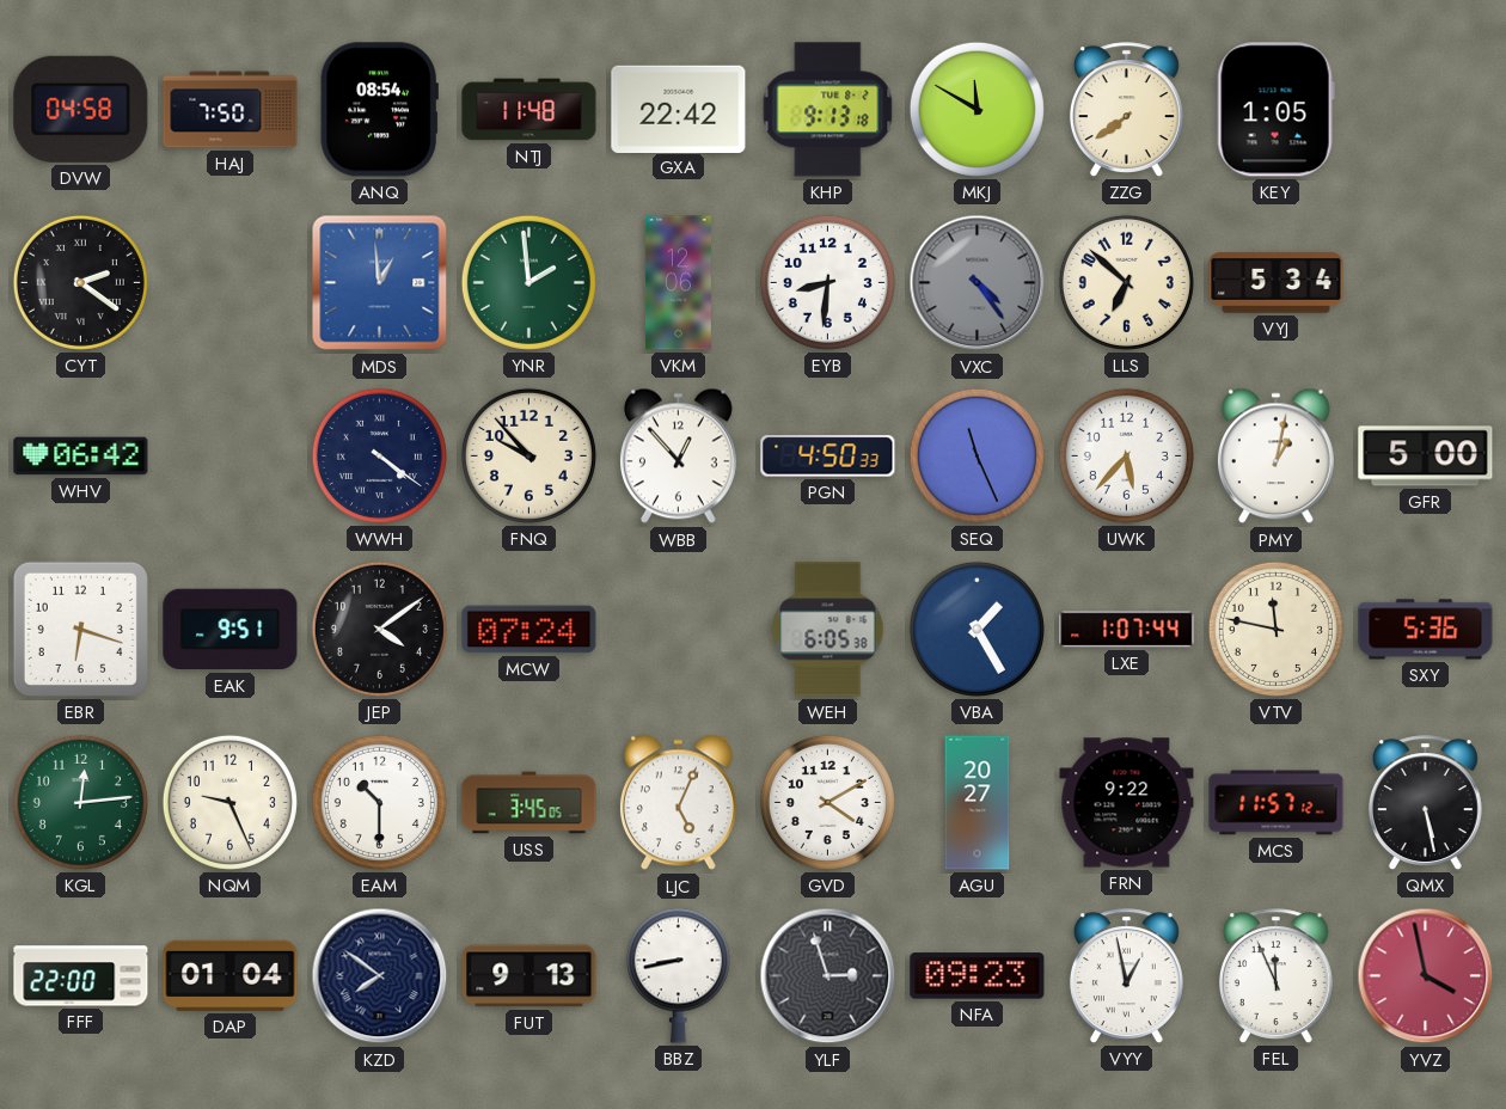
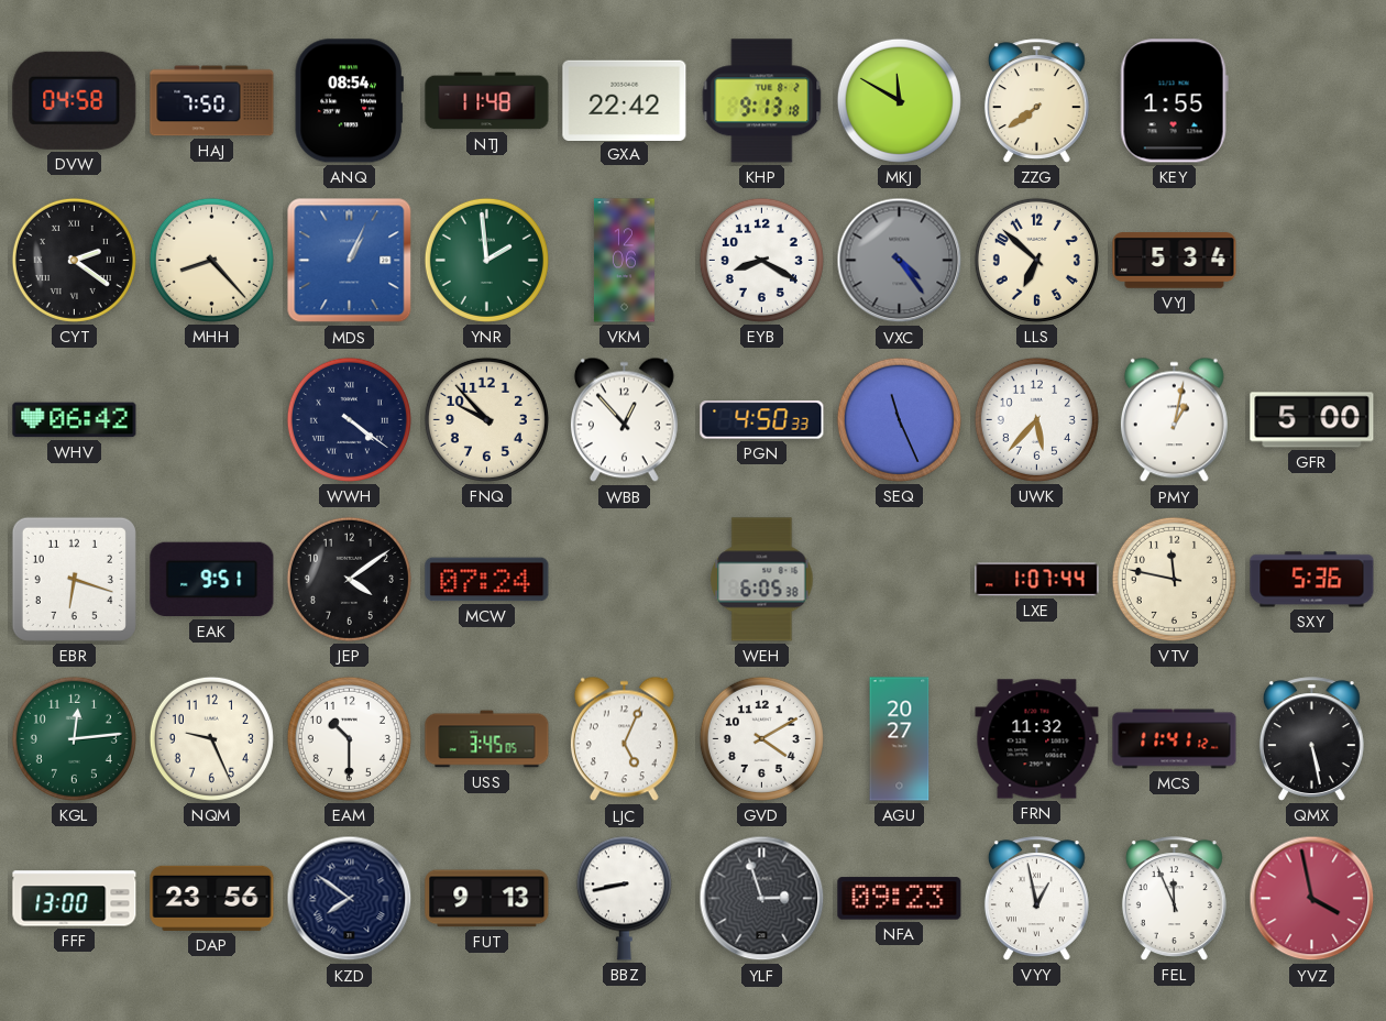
KEY: 1:05 -> 1:55 (1174, 101)
MHH: none -> 8:23 (211, 260)
MDS: 12:59 -> 1:04 (350, 261)
EYB: 8:31 -> 8:20 (761, 260)
VBA: 1:25 -> none (977, 629)
FRN: 9:22 -> 11:32 (1037, 739)
MCS: 11:57 -> 11:41 (1175, 739)
FFF: 22:00 -> 13:00 (75, 899)
DAP: 01:04 -> 23:56 (212, 898)
